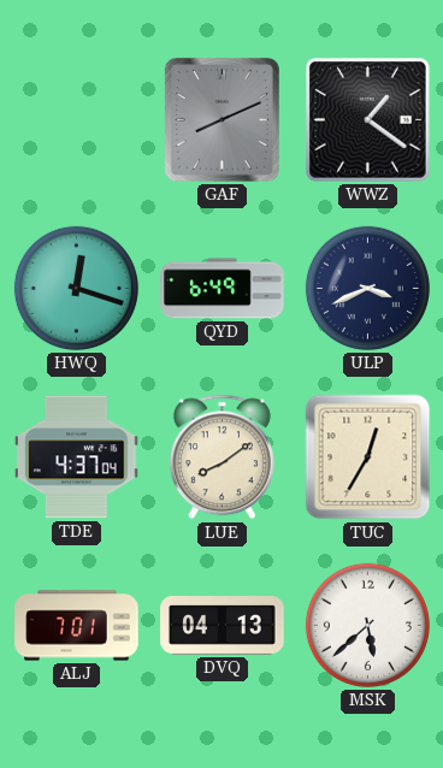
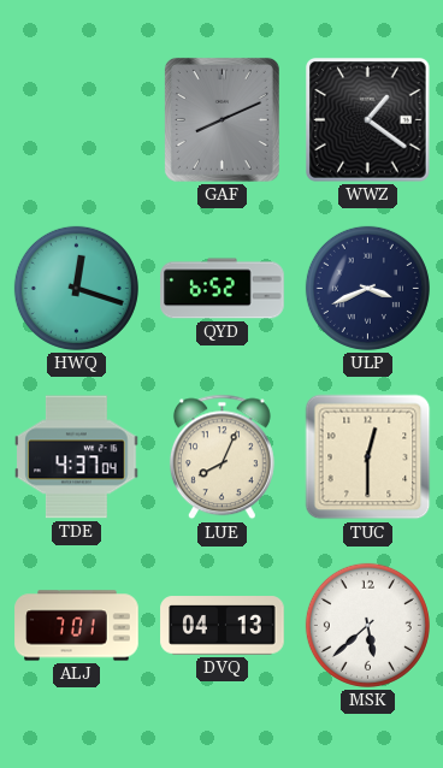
QYD: 6:49 -> 6:52 (223, 289)
LUE: 8:09 -> 8:04 (221, 457)
TUC: 12:35 -> 12:30 (368, 457)
